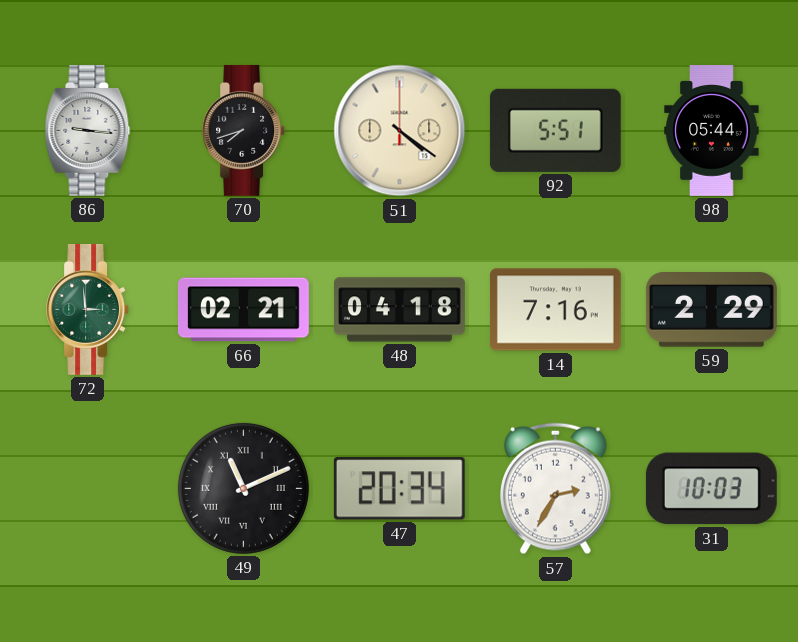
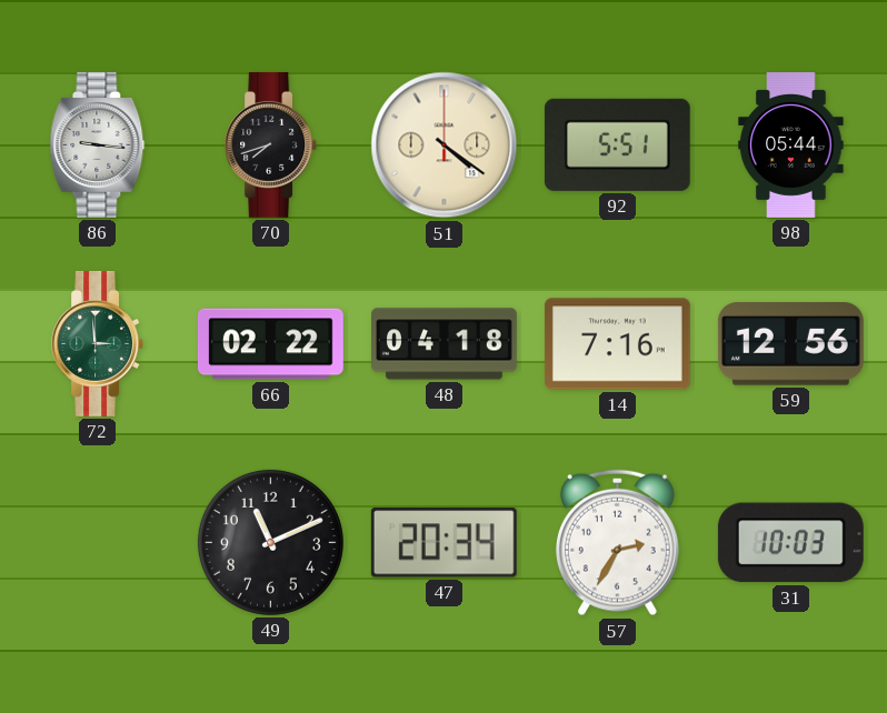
66: 02:21 -> 02:22 (270, 344)
59: 2:29 -> 12:56 (790, 344)
49 numerals: Roman -> Arabic (270, 542)
